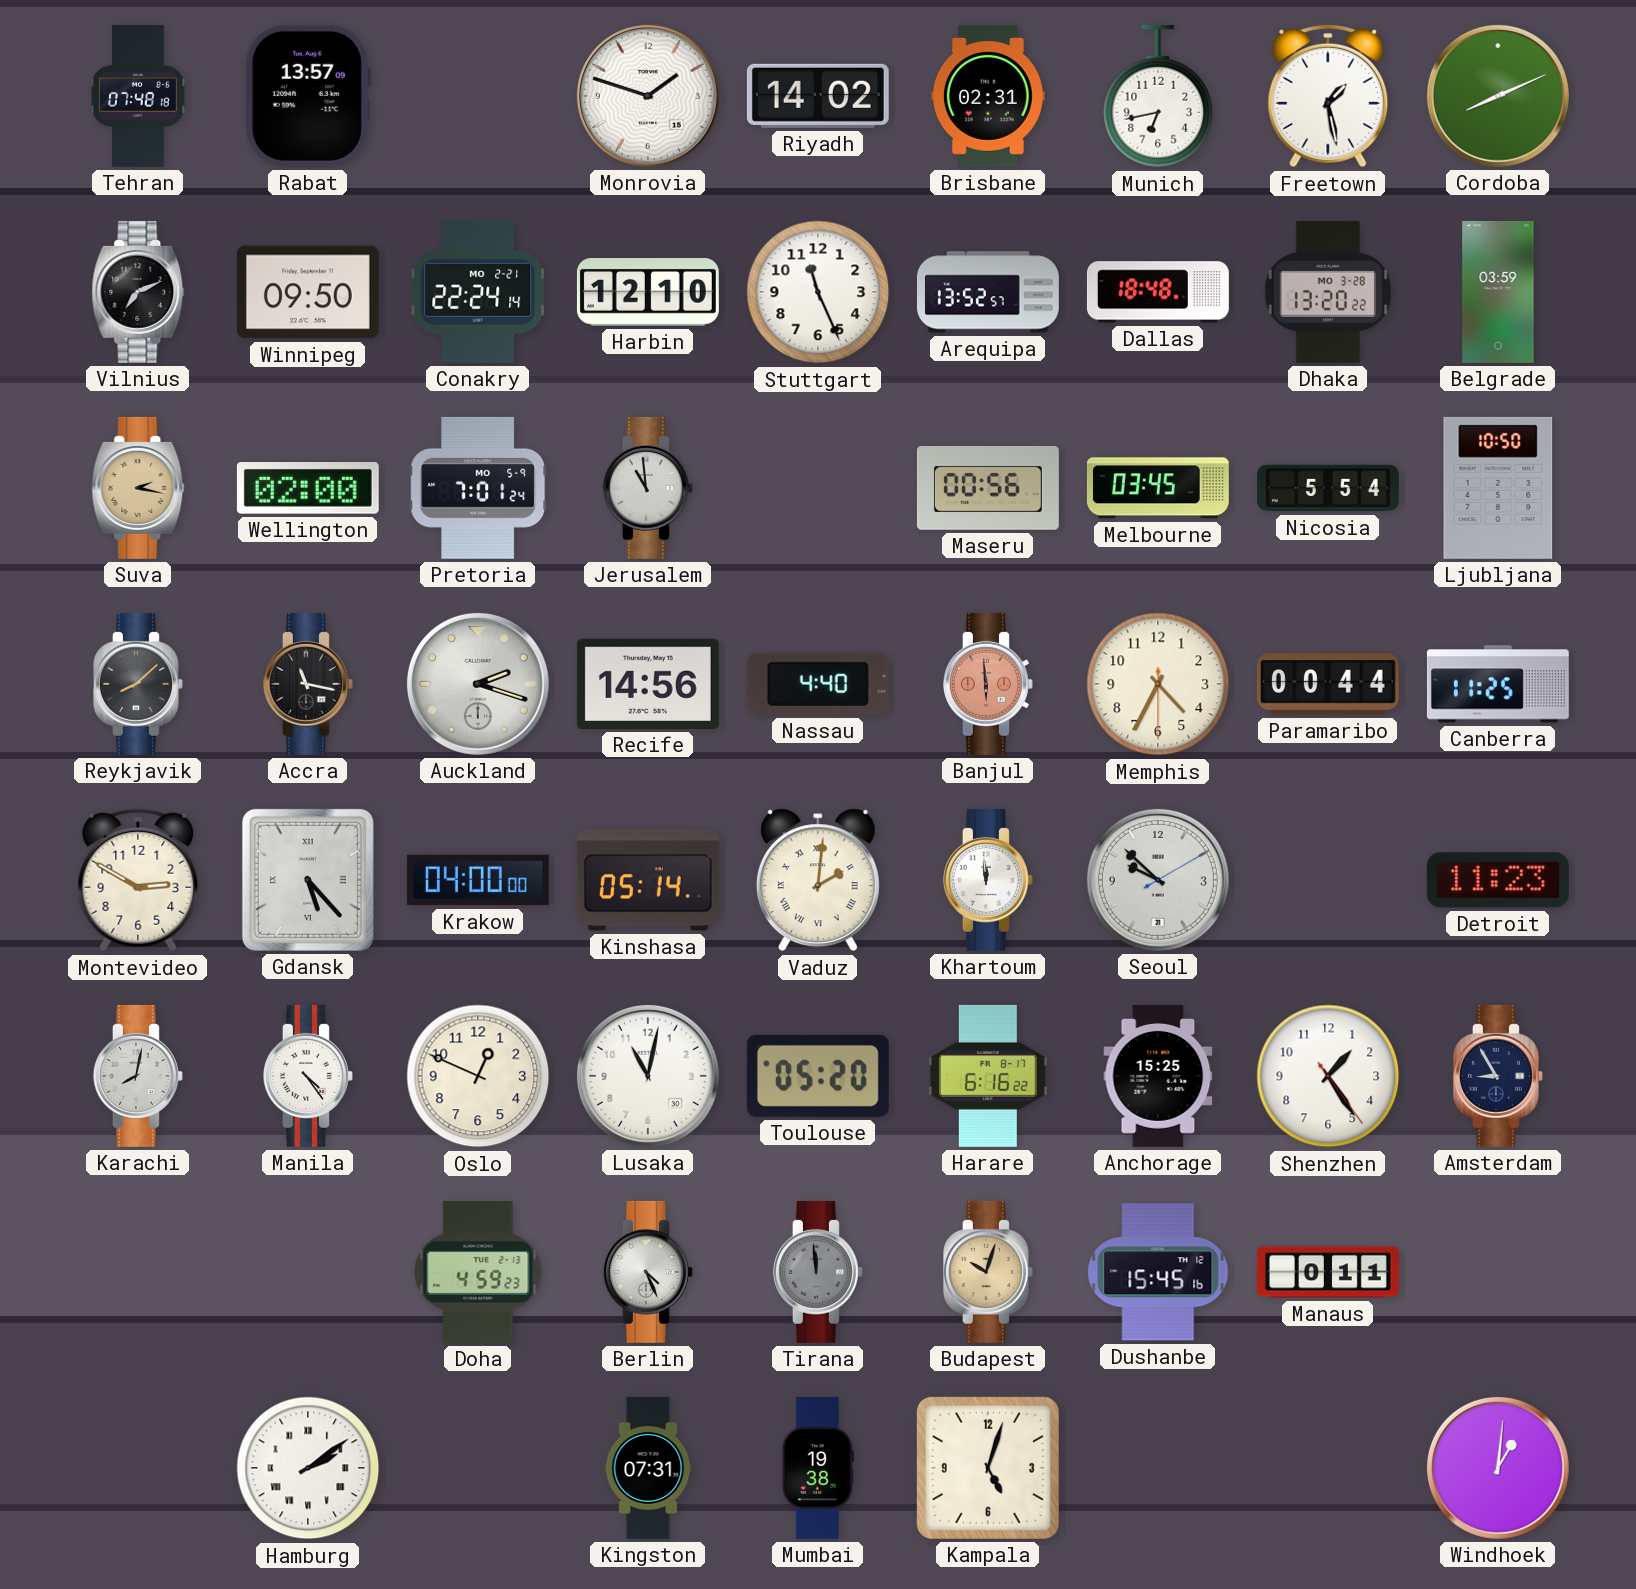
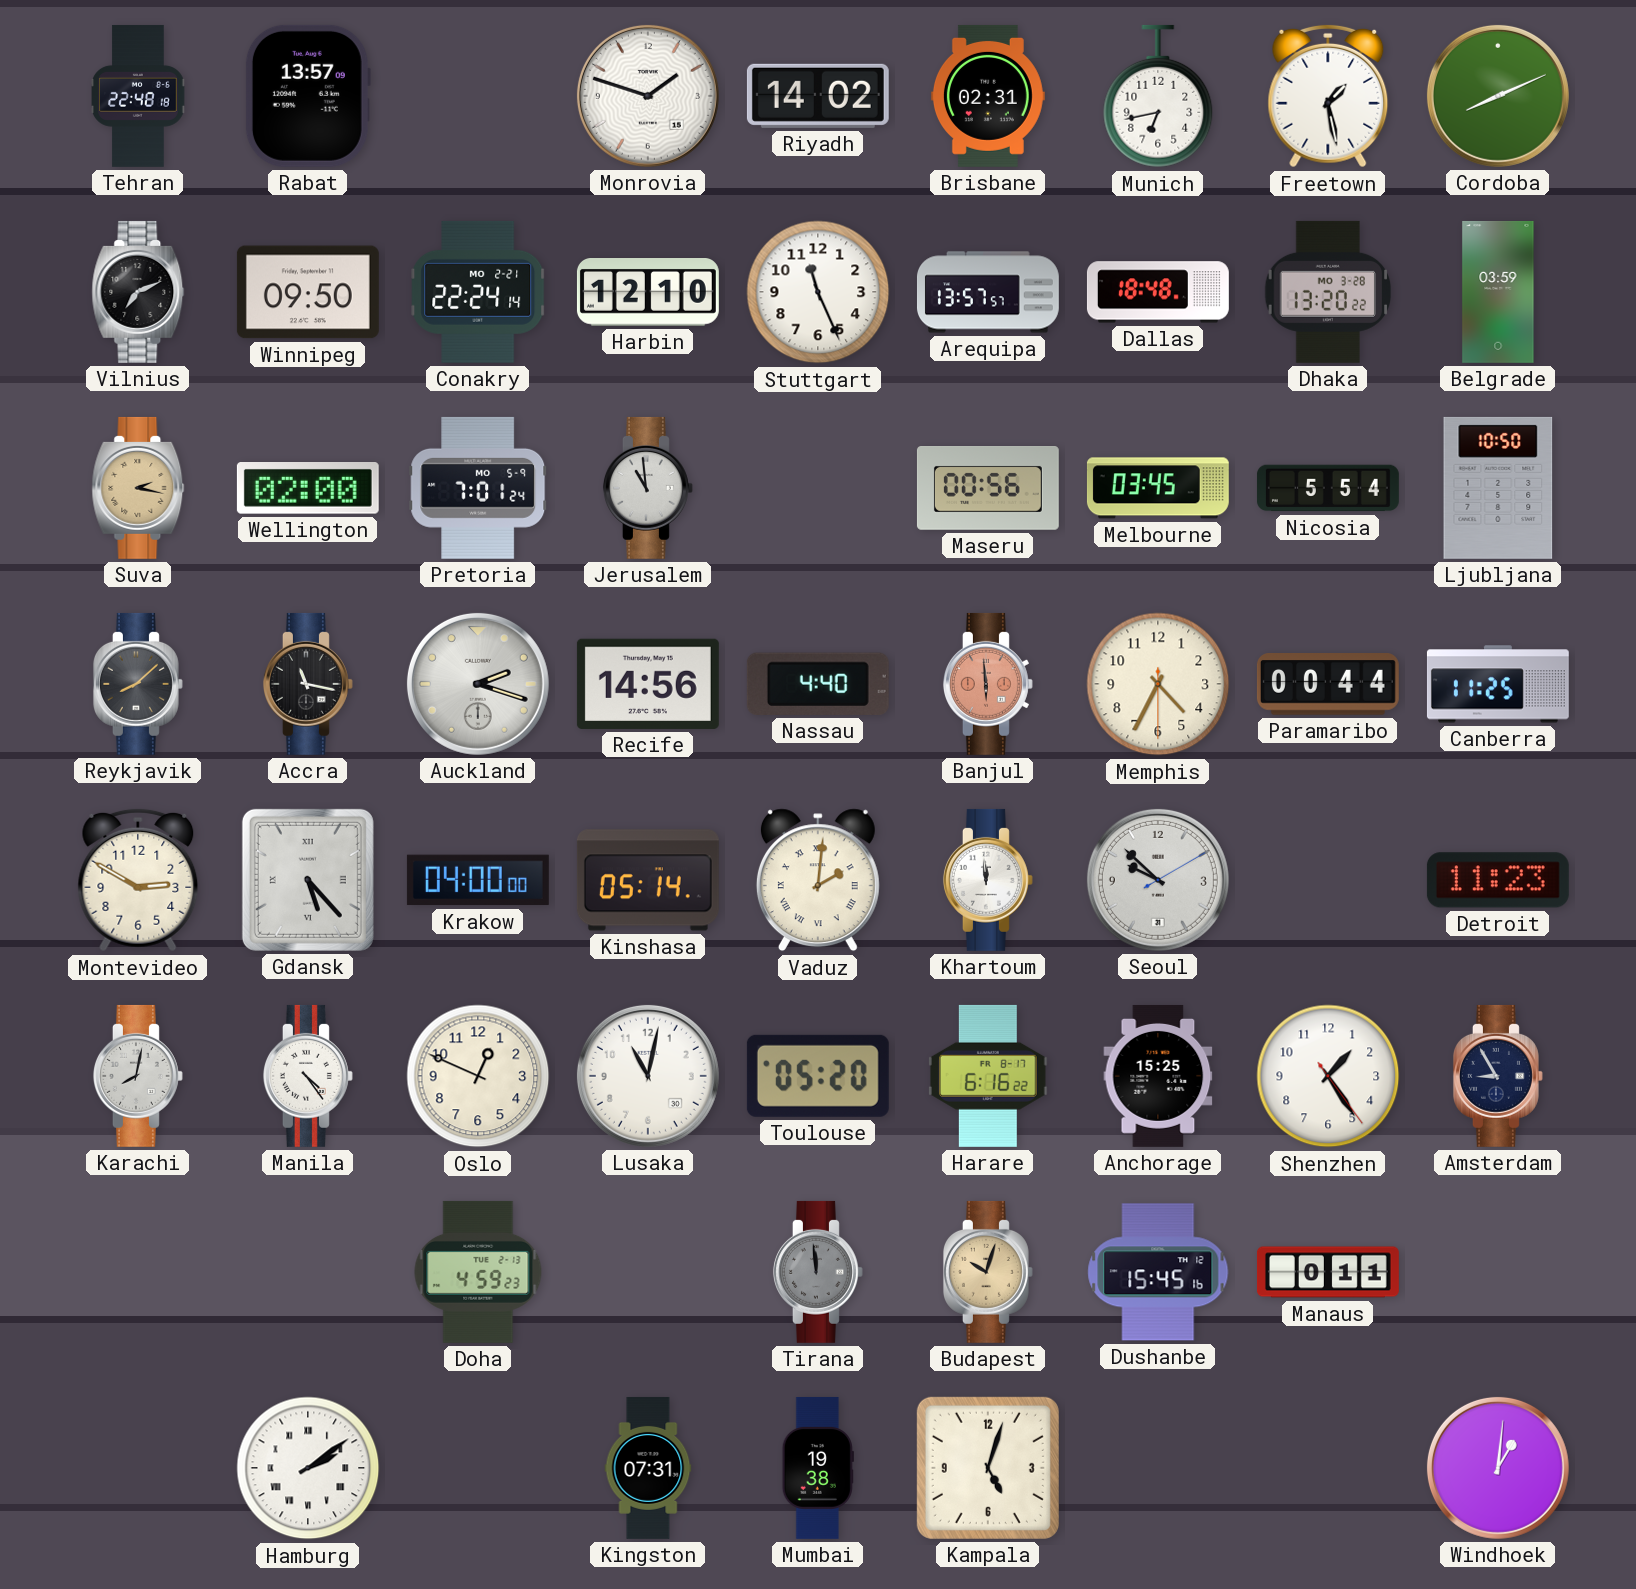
Tehran: 07:48 -> 22:48 (138, 96)
Arequipa: 13:52 -> 13:57 (988, 292)
Berlin: 4:26 -> none (648, 1272)
